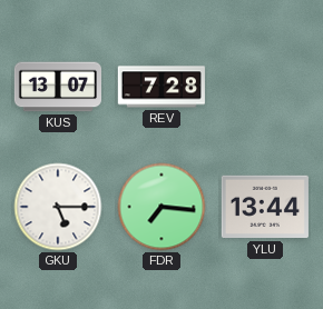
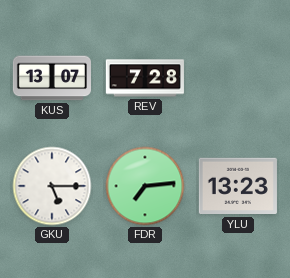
FDR: 7:16 -> 7:14 (145, 186)
YLU: 13:44 -> 13:23 (238, 186)
